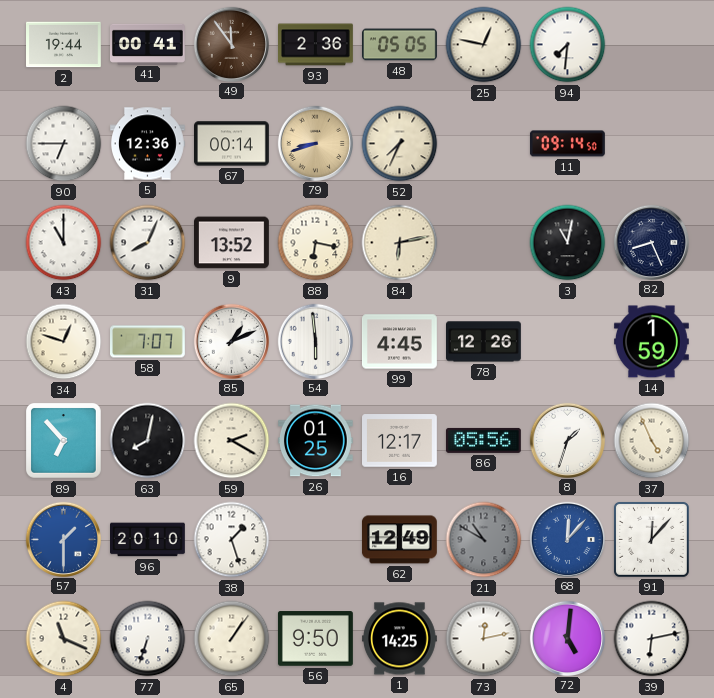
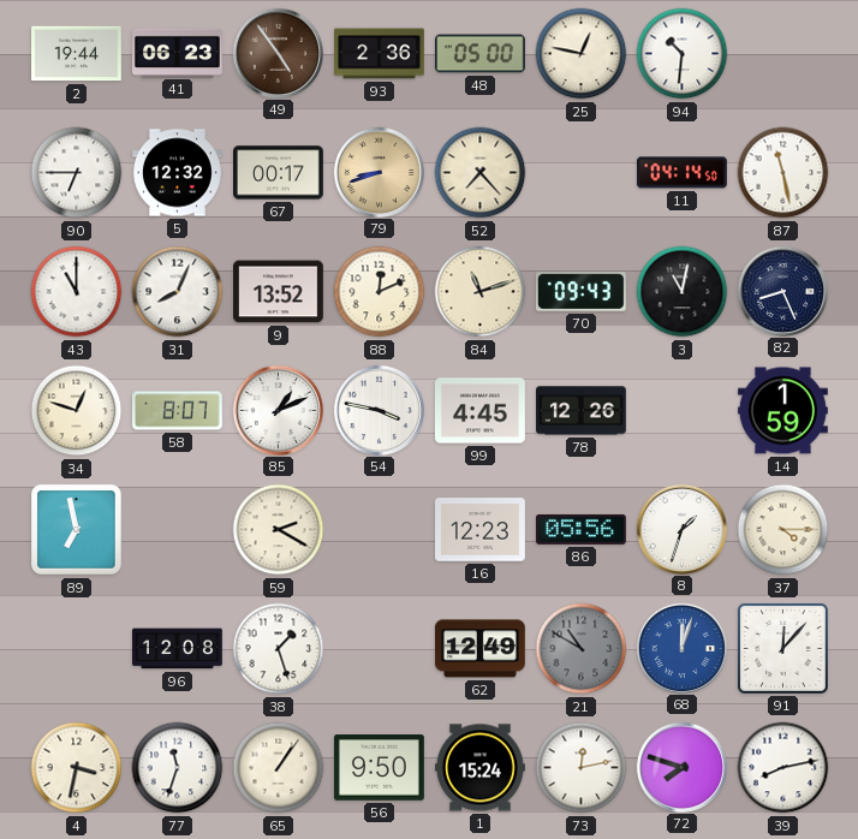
41: 00:41 -> 06:23 (178, 53)
49: 11:54 -> 4:54 (278, 53)
48: 05:05 -> 05:00 (481, 54)
94: 7:31 -> 10:31 (683, 54)
5: 12:36 -> 12:32 (178, 173)
67: 00:14 -> 00:17 (279, 173)
52: 7:34 -> 7:23 (481, 173)
11: 09:14 -> 04:14 (681, 173)
87: none -> 11:28 (783, 173)
88: 6:17 -> 12:11 (380, 292)
84: 6:13 -> 11:12 (481, 292)
70: none -> 09:43 (580, 292)
58: 7:07 -> 8:07 (178, 411)
54: 5:59 -> 3:47 (379, 410)
89: 6:53 -> 6:58 (77, 530)
63: 8:02 -> none (148, 441)
26: 01:25 -> none (315, 441)
16: 12:17 -> 12:23 (481, 530)
37: 4:56 -> 4:15 (783, 530)
57: 1:30 -> none (63, 539)
96: 20:10 -> 12:08 (178, 649)
68: 12:07 -> 12:03 (681, 648)
4: 11:19 -> 3:32 (77, 768)
77: 6:33 -> 11:33 (178, 768)
1: 14:25 -> 15:24 (481, 768)
72: 5:01 -> 7:48 (681, 767)
39: 6:13 -> 8:13 (783, 768)
